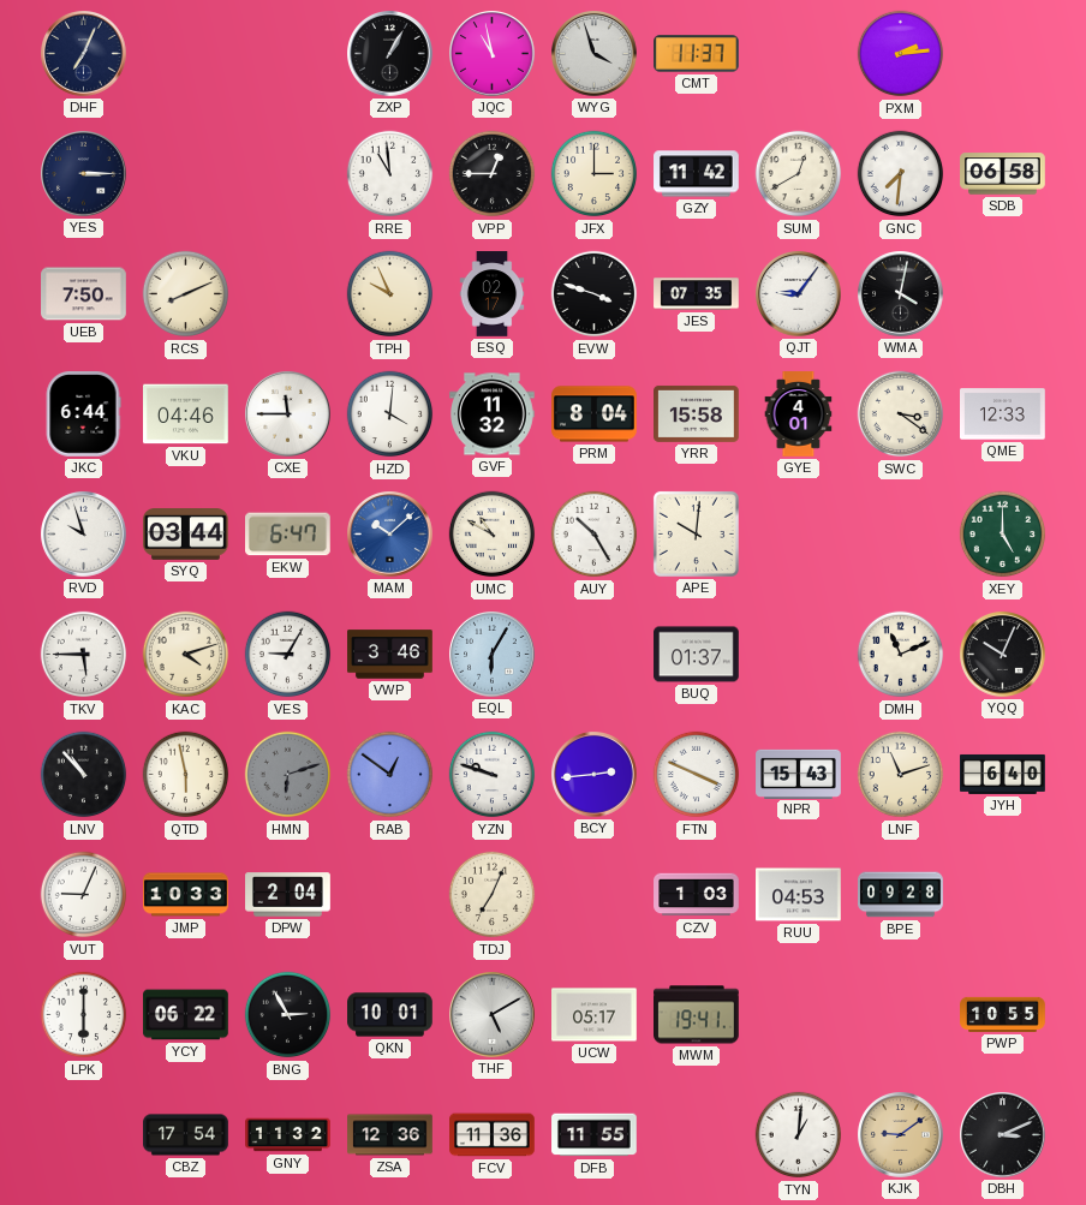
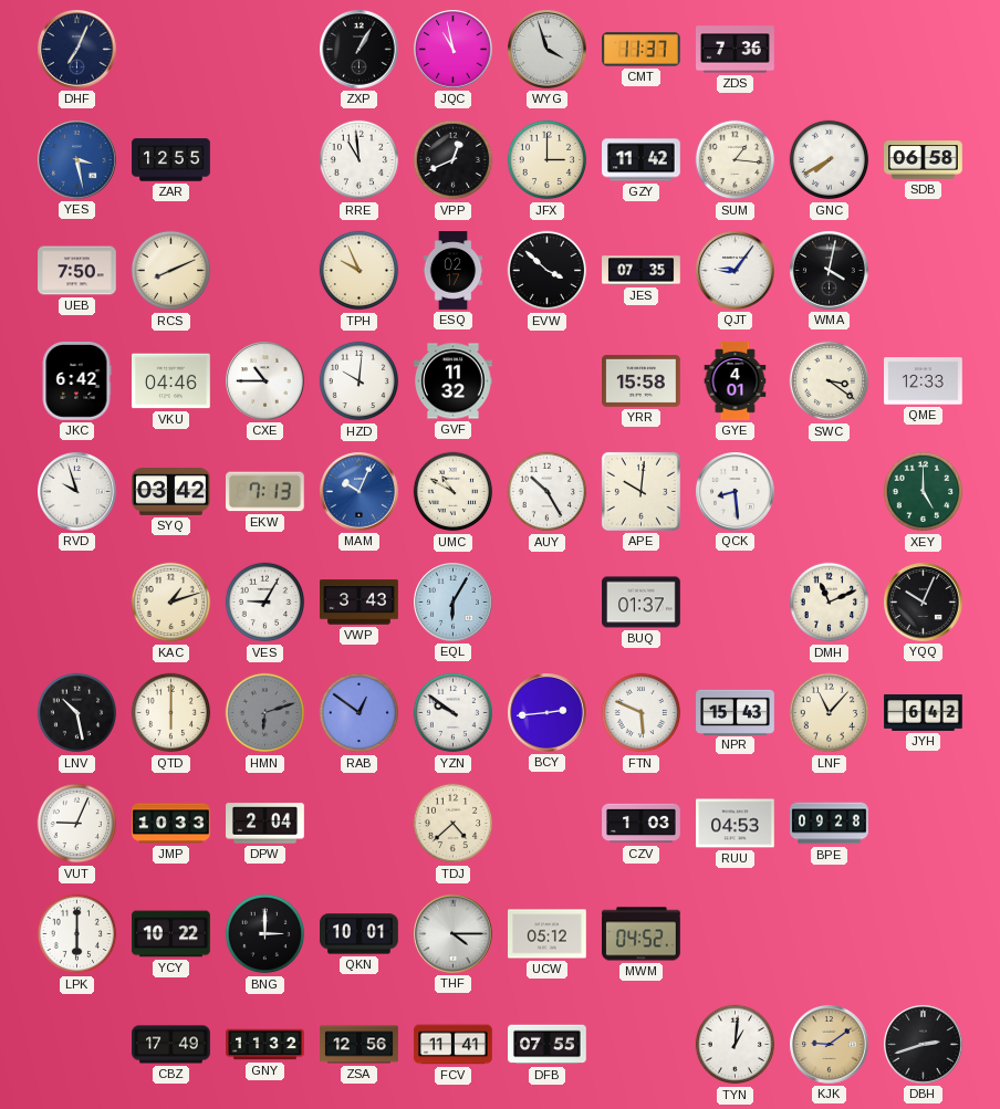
ZDS: none -> 7:36 (736, 50)
PXM: 2:14 -> none (901, 54)
YES: 3:15 -> 3:28 (77, 160)
YES dial: navy -> blue (77, 160)
ZAR: none -> 12:55 (171, 160)
VPP: 12:45 -> 12:41 (454, 160)
SUM: 12:40 -> 1:16 (736, 160)
GNC: 7:31 -> 7:40 (830, 160)
EVW: 3:48 -> 3:52 (548, 271)
JKC: 6:44 -> 6:42 (76, 381)
CXE: 11:45 -> 10:45 (265, 381)
HZD: 4:01 -> 10:01 (360, 381)
PRM: 8:04 -> none (595, 414)
SYQ: 03:44 -> 03:42 (171, 492)
EKW: 6:47 -> 7:13 (265, 492)
MAM: 10:08 -> 10:04 (360, 492)
QCK: none -> 8:29 (736, 492)
TKV: 5:45 -> none (84, 655)
KAC: 4:12 -> 1:12 (171, 603)
VWP: 3:46 -> 3:43 (360, 603)
LNV: 10:53 -> 10:28 (77, 713)
QTD: 5:58 -> 6:00 (171, 713)
YZN: 9:48 -> 9:51 (454, 713)
FTN: 3:49 -> 5:49 (642, 713)
LNF: 11:12 -> 11:07 (830, 713)
JYH: 6:40 -> 6:42 (924, 712)
TDJ: 7:04 -> 4:38 (454, 824)
YCY: 06:22 -> 10:22 (171, 934)
BNG: 2:55 -> 3:00 (265, 934)
THF: 5:10 -> 4:15 (454, 934)
UCW: 05:17 -> 05:12 (548, 934)
MWM: 19:41 -> 04:52 (642, 934)
PWP: 10:55 -> none (1003, 1014)
CBZ: 17:54 -> 17:49 (171, 1045)
ZSA: 12:36 -> 12:56 (360, 1045)
FCV: 11:36 -> 11:41 (454, 1045)
DFB: 11:55 -> 07:55 (548, 1045)
DBH: 3:11 -> 2:42 (924, 1045)
